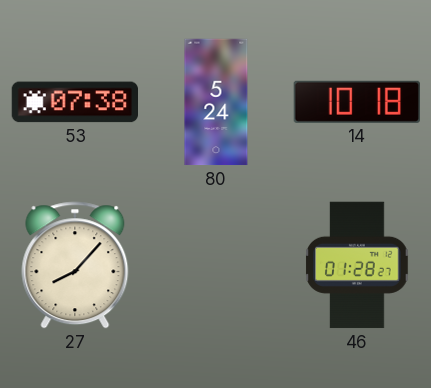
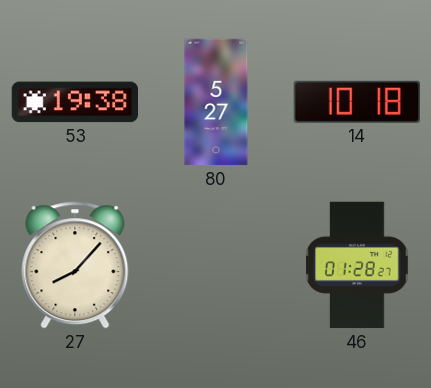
53: 07:38 -> 19:38 (74, 102)
80: 5:24 -> 5:27 (216, 102)
